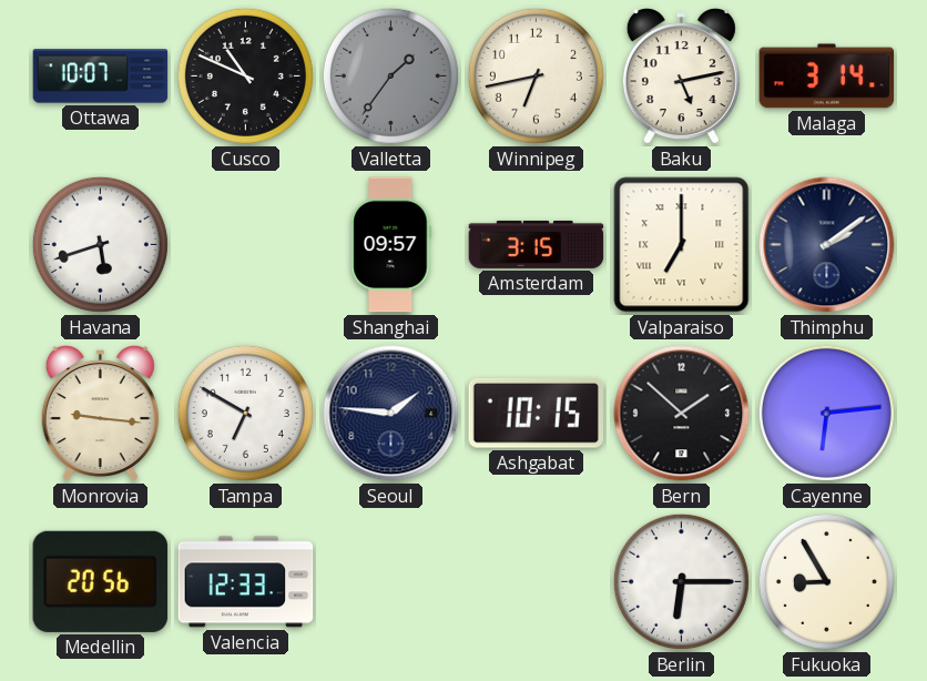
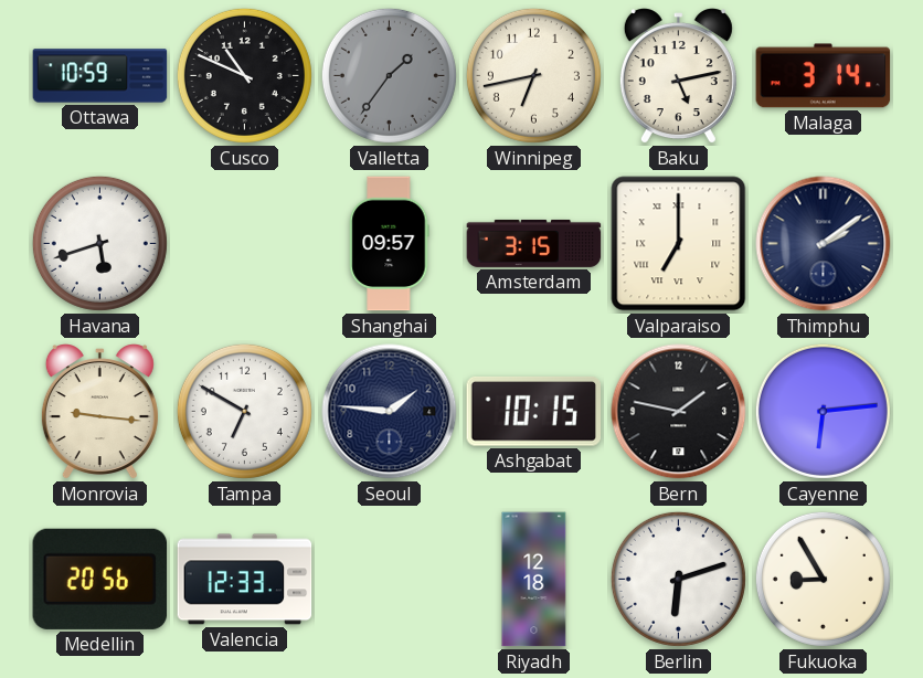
Ottawa: 10:07 -> 10:59 (100, 76)
Bern: 1:52 -> 1:47 (679, 412)
Riyadh: none -> 12:18 (534, 580)
Berlin: 6:15 -> 6:12 (678, 579)
